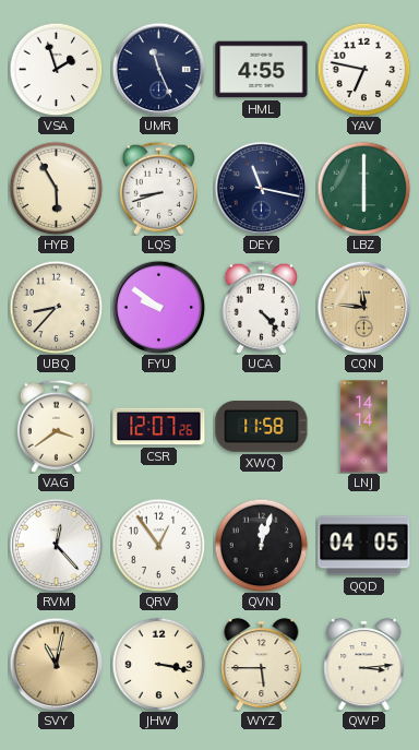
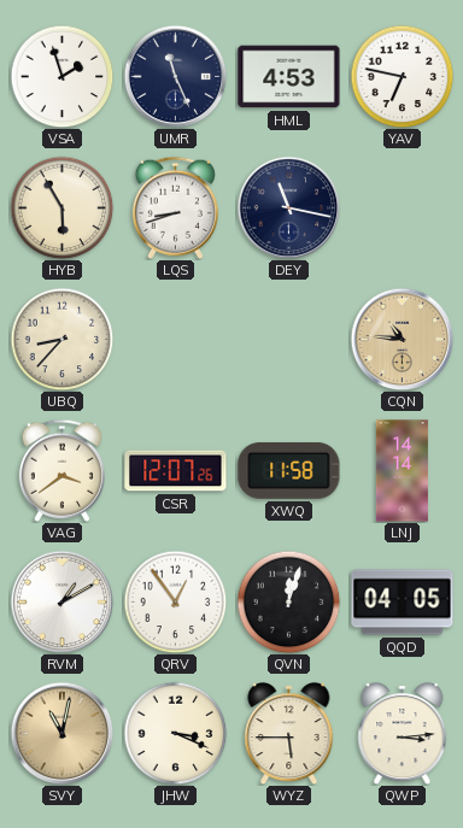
HML: 4:55 -> 4:53 (289, 77)
LBZ: 6:00 -> none (363, 188)
FYU: 9:51 -> none (158, 307)
UCA: 4:23 -> none (261, 307)
CQN: 11:46 -> 10:46 (402, 339)
RVM: 12:23 -> 1:10 (61, 601)
JHW: 3:17 -> 3:19 (175, 733)
